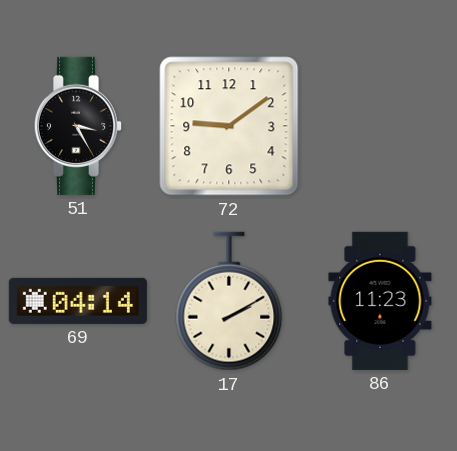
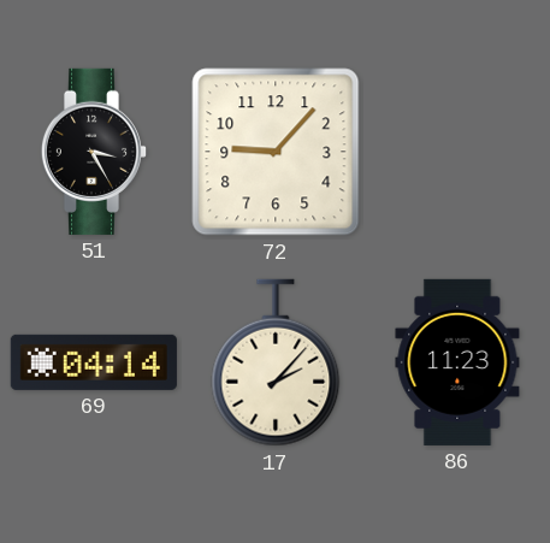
72: 9:09 -> 9:07 (276, 152)
17: 2:10 -> 2:07 (276, 362)
